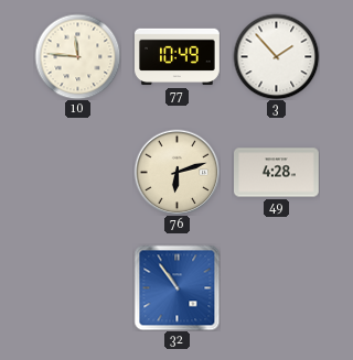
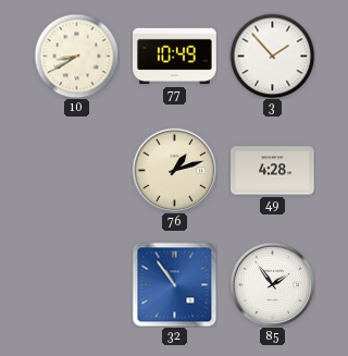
10: 11:46 -> 8:40 (76, 56)
76: 6:12 -> 1:12 (174, 170)
85: none -> 1:54 (272, 284)
